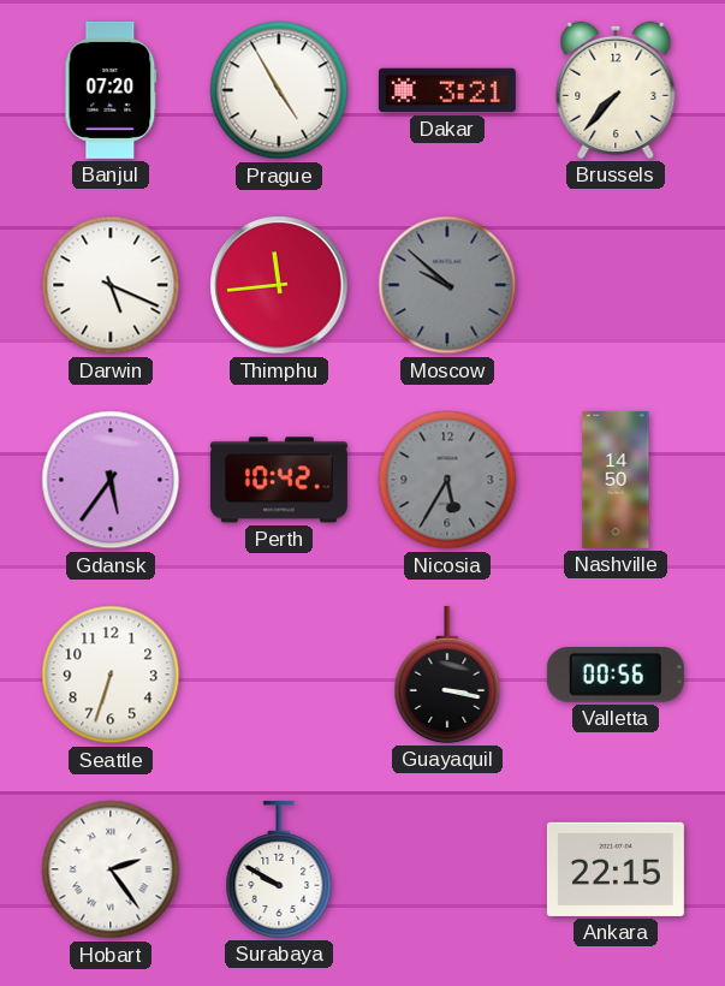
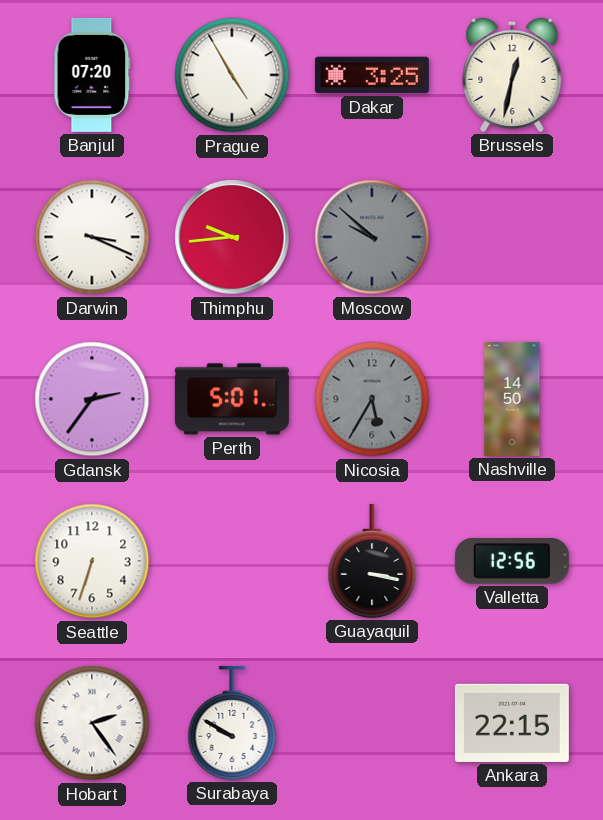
Dakar: 3:21 -> 3:25 (372, 75)
Brussels: 7:37 -> 12:32 (512, 75)
Darwin: 5:19 -> 3:19 (92, 237)
Thimphu: 11:44 -> 9:44 (232, 237)
Gdansk: 5:36 -> 2:36 (92, 399)
Perth: 10:42 -> 5:01 (232, 399)
Valletta: 00:56 -> 12:56 (512, 561)
